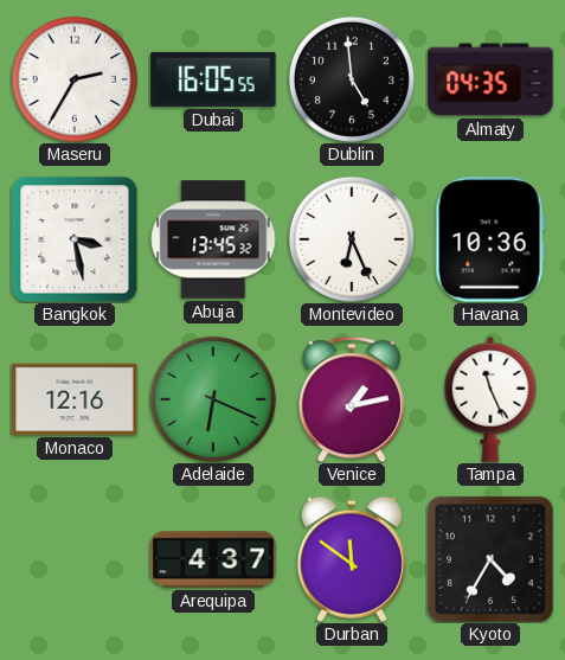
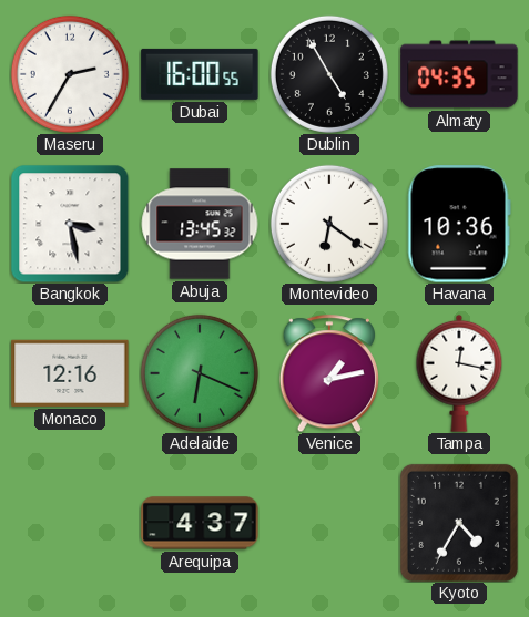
Dubai: 16:05 -> 16:00 (200, 74)
Dublin: 4:59 -> 4:55 (329, 74)
Montevideo: 6:26 -> 6:21 (329, 224)
Tampa: 11:26 -> 12:17 (459, 373)
Durban: 11:51 -> none (352, 559)
